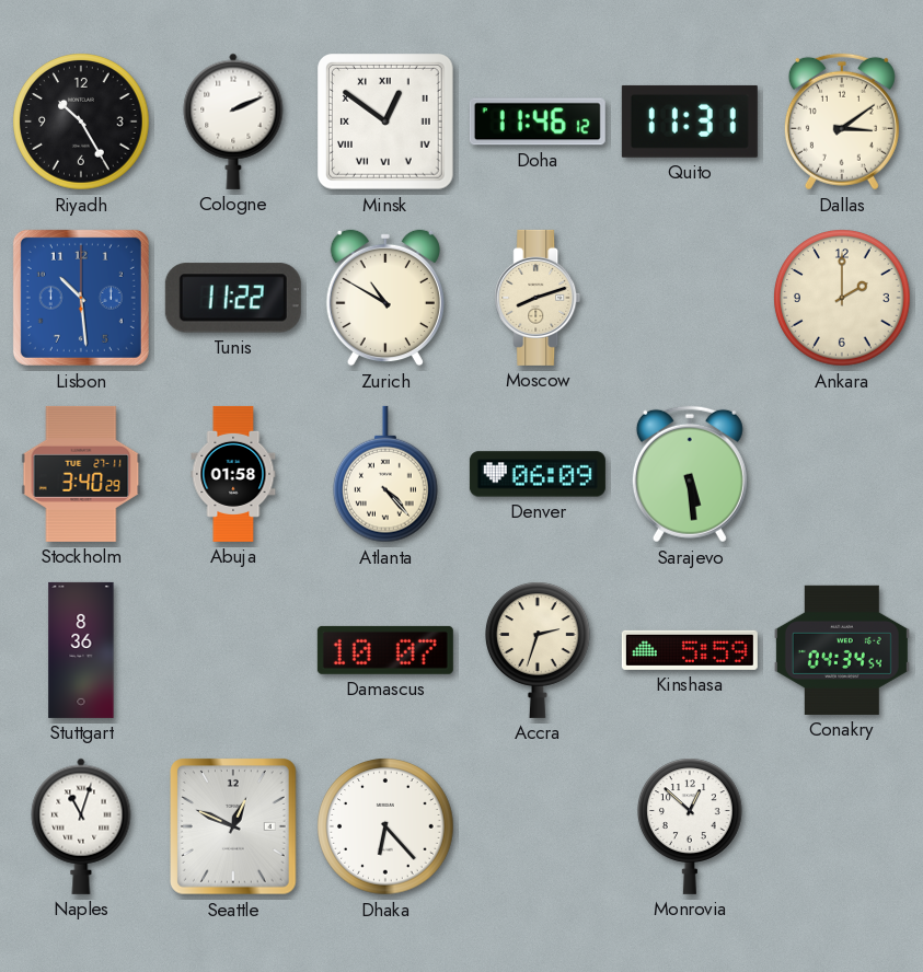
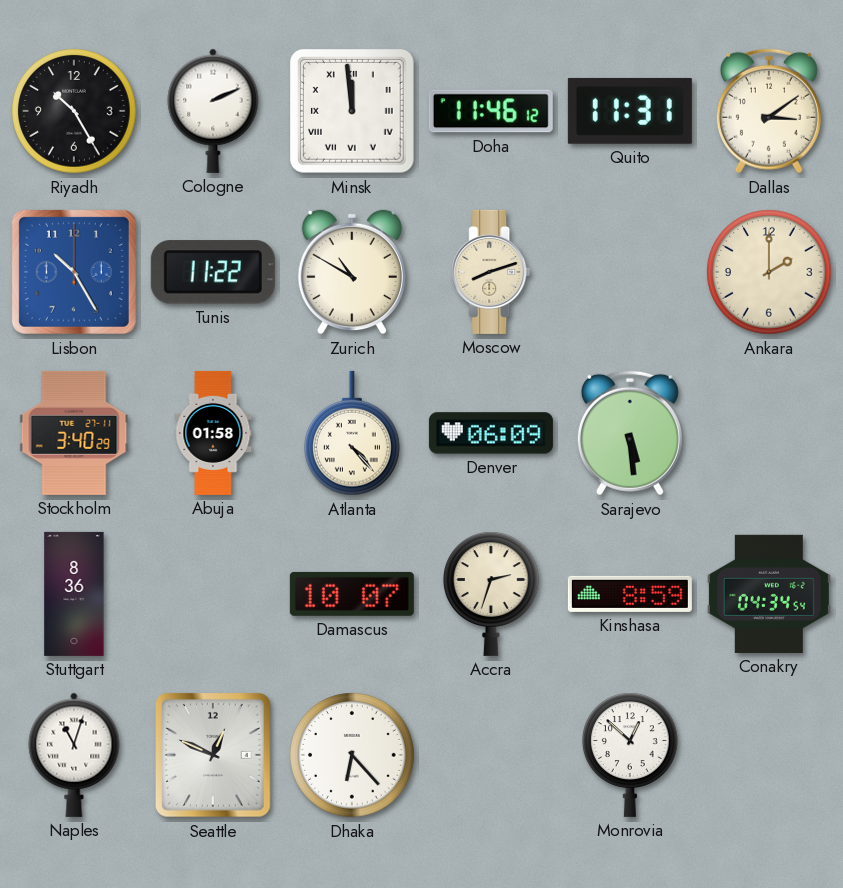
Minsk: 12:51 -> 11:59 (353, 112)
Lisbon: 10:29 -> 10:25 (74, 272)
Kinshasa: 5:59 -> 8:59 (630, 594)
